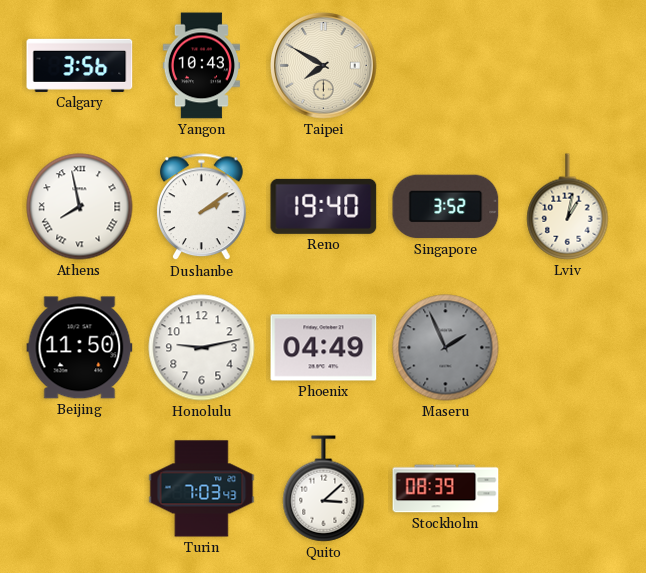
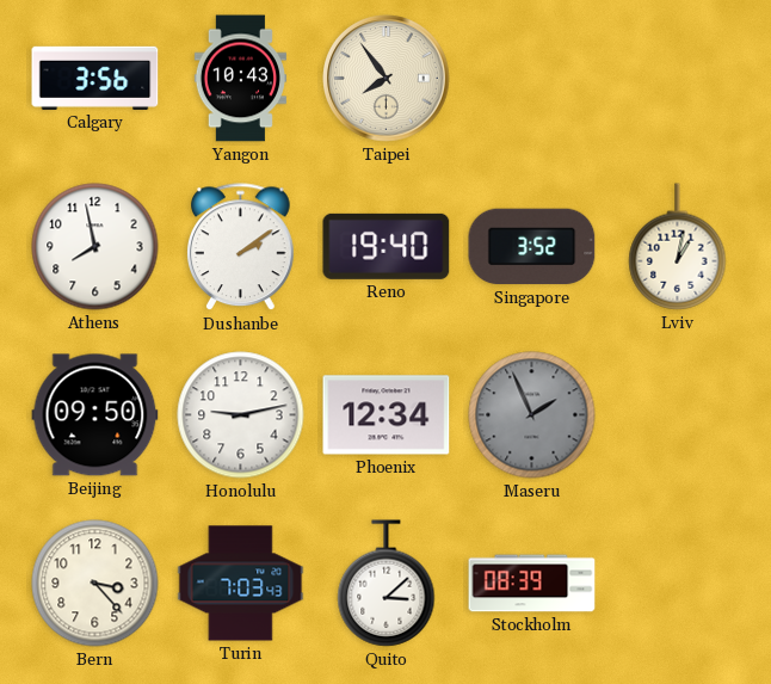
Taipei: 7:50 -> 7:54 (387, 79)
Athens numerals: Roman -> Arabic (95, 247)
Beijing: 11:50 -> 09:50 (95, 415)
Phoenix: 04:49 -> 12:34 (387, 415)
Bern: none -> 3:23 (95, 584)
